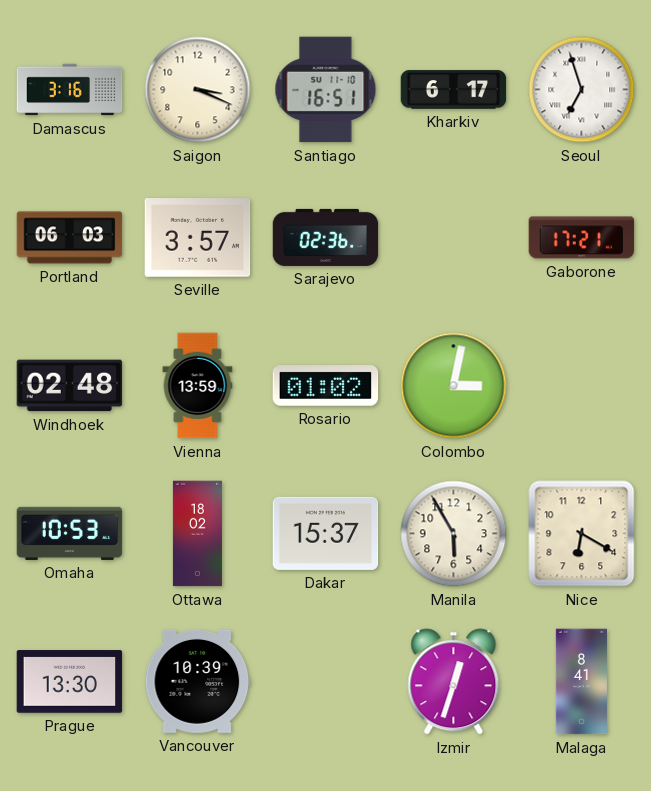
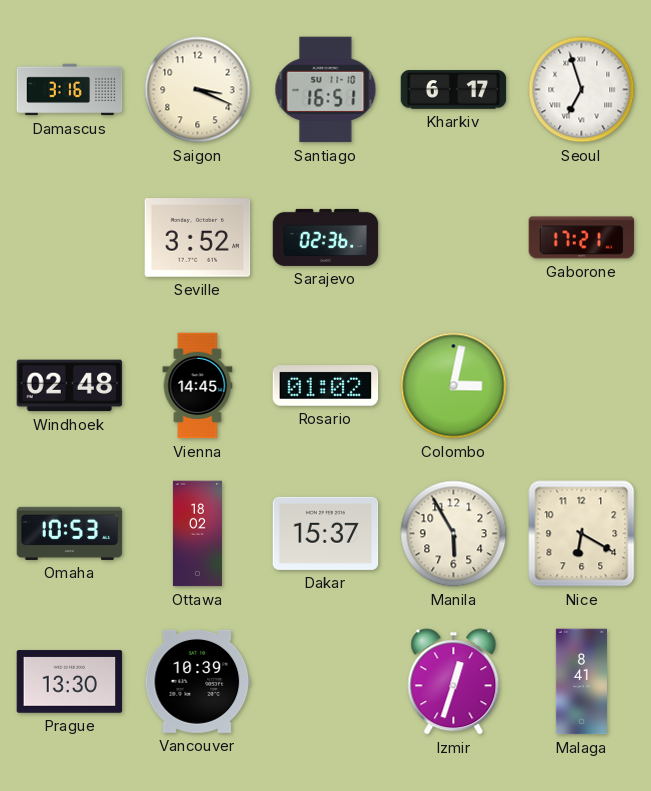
Portland: 06:03 -> none (70, 238)
Seville: 3:57 -> 3:52 (198, 238)
Vienna: 13:59 -> 14:45 (198, 386)
